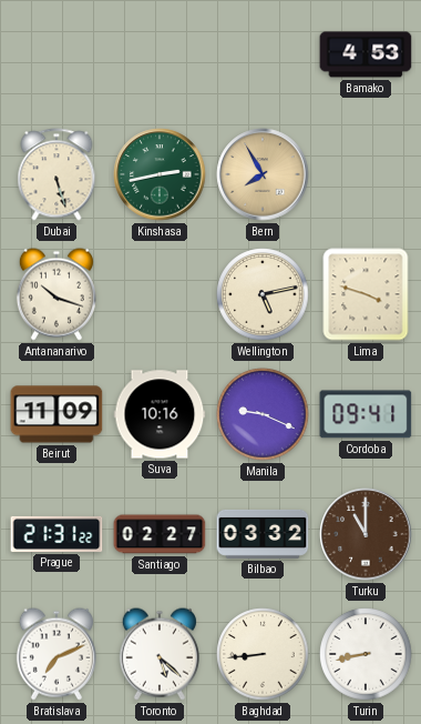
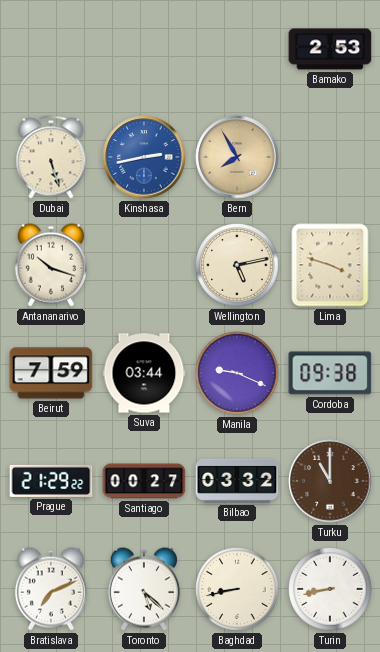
Bamako: 4:53 -> 2:53 (330, 49)
Kinshasa dial: green -> blue (144, 157)
Beirut: 11:09 -> 7:59 (51, 373)
Suva: 10:16 -> 03:44 (144, 373)
Cordoba: 09:41 -> 09:38 (330, 373)
Prague: 21:31 -> 21:29 (51, 481)
Santiago: 02:27 -> 00:27 (144, 481)
Baghdad: 8:44 -> 8:43 (237, 589)
